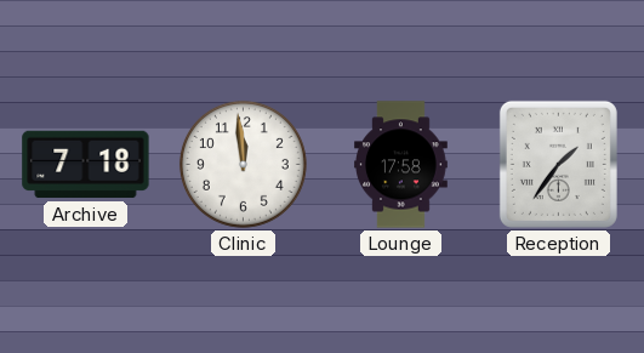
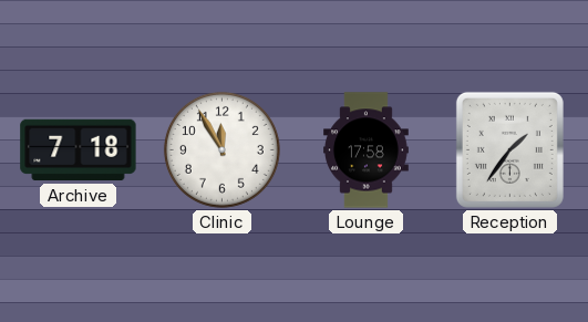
Clinic: 11:59 -> 11:55 (221, 149)
